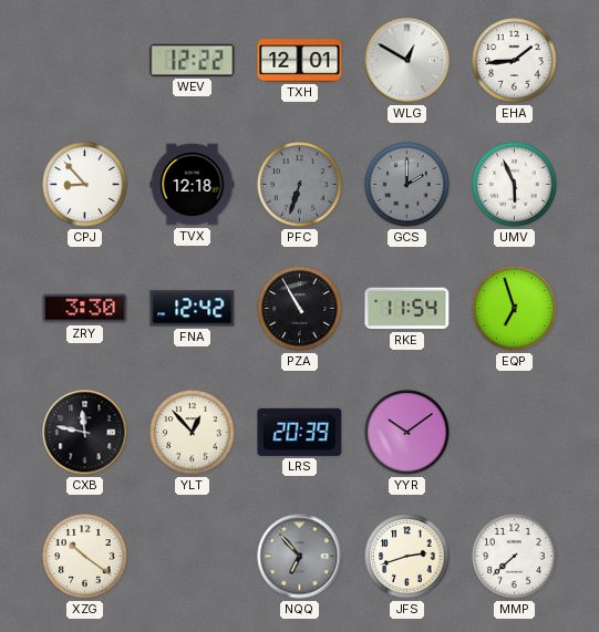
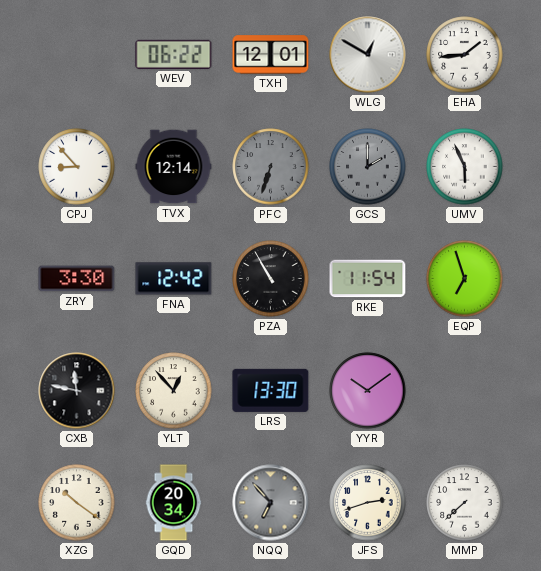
WEV: 12:22 -> 06:22 (174, 54)
TVX: 12:18 -> 12:14 (174, 167)
LRS: 20:39 -> 13:30 (271, 390)
GQD: none -> 20:34 (174, 503)
